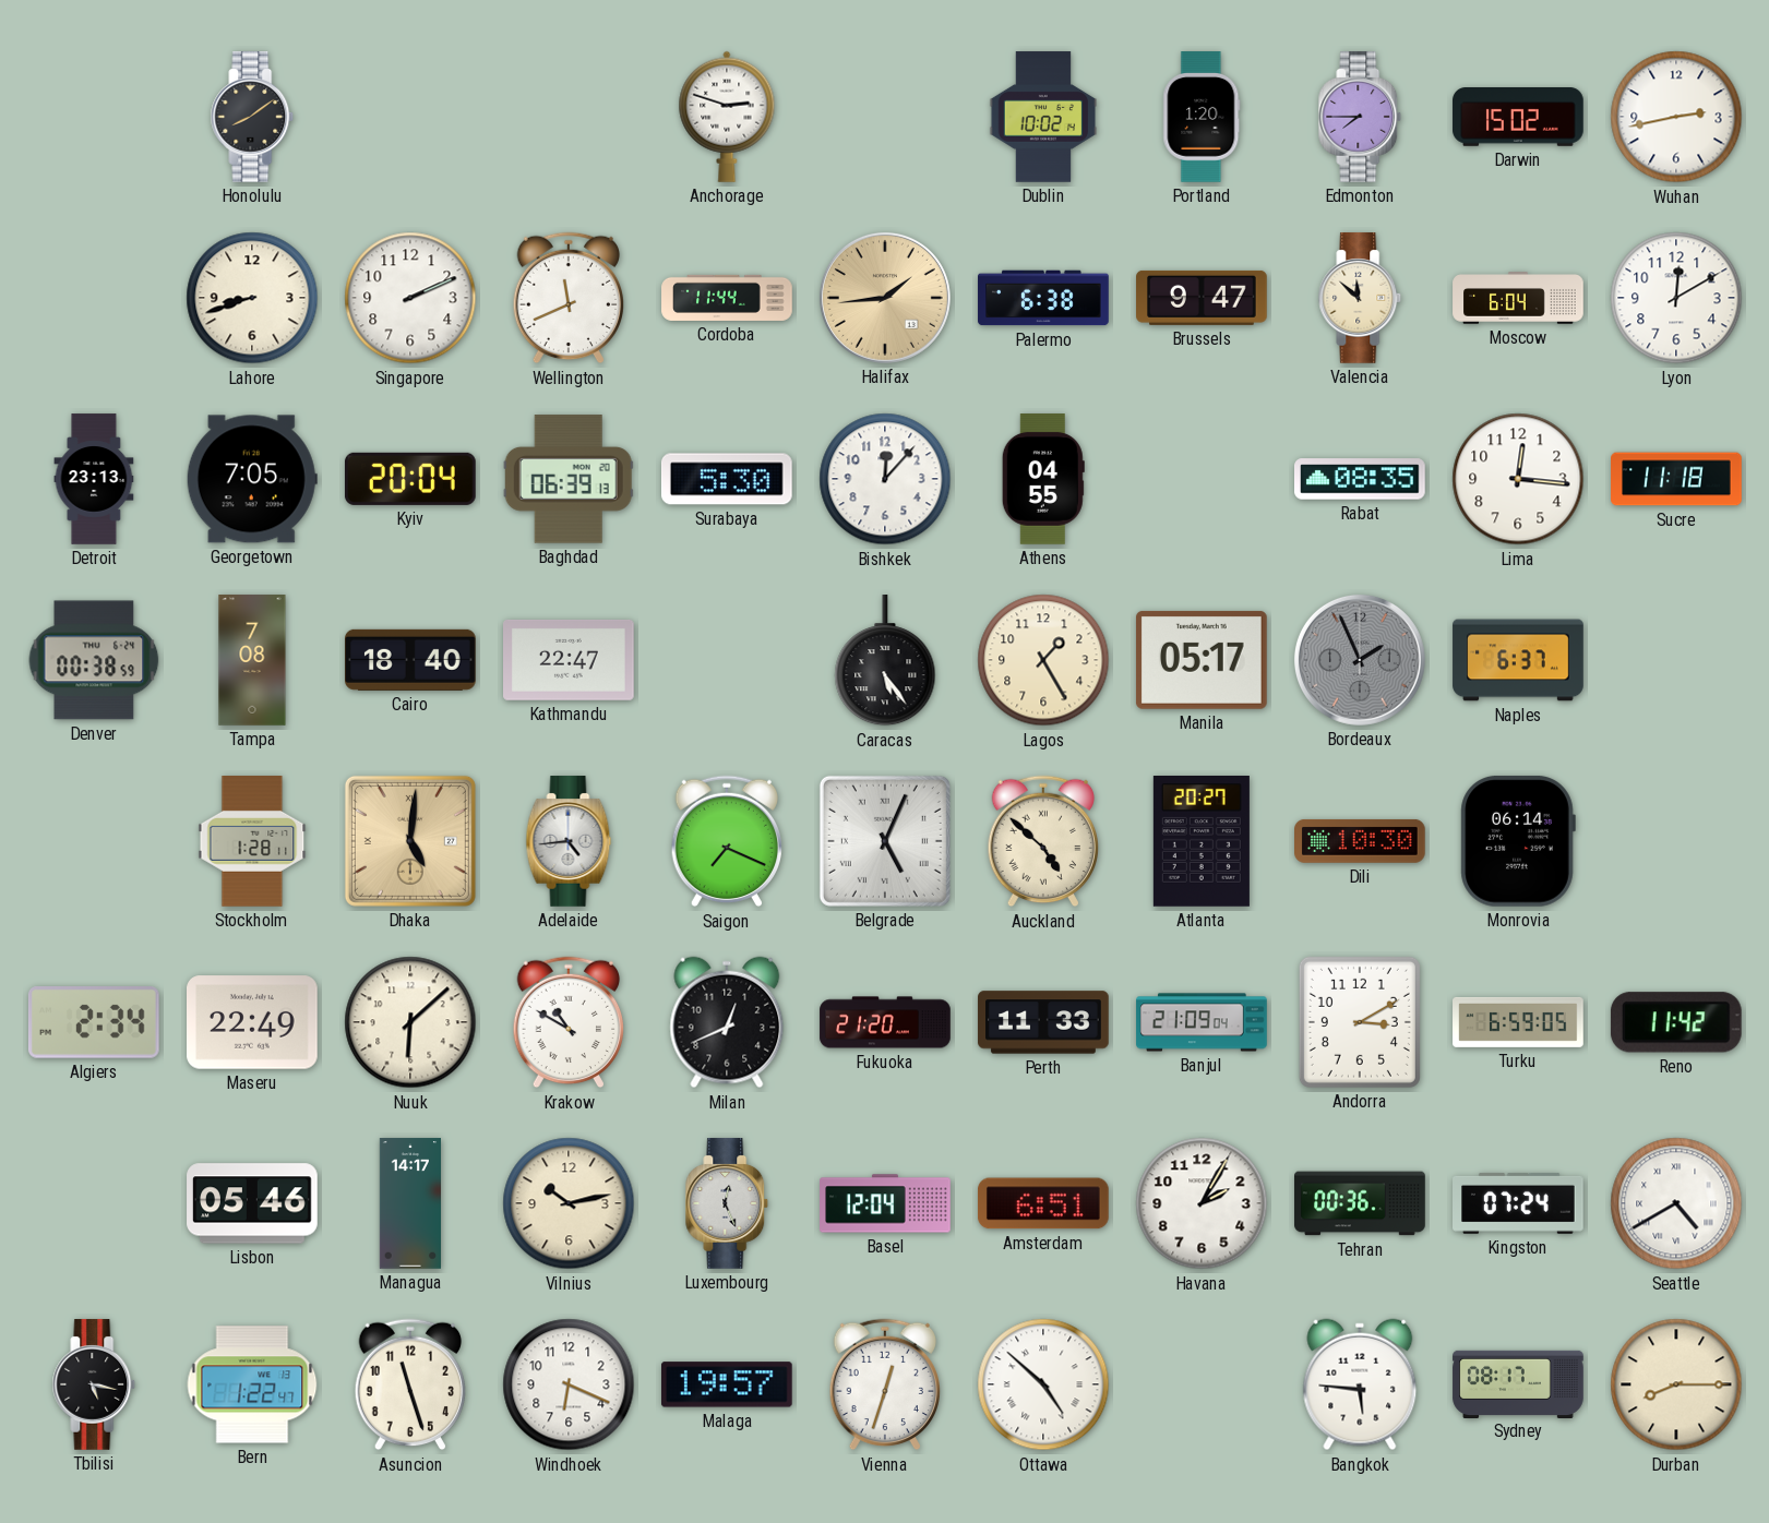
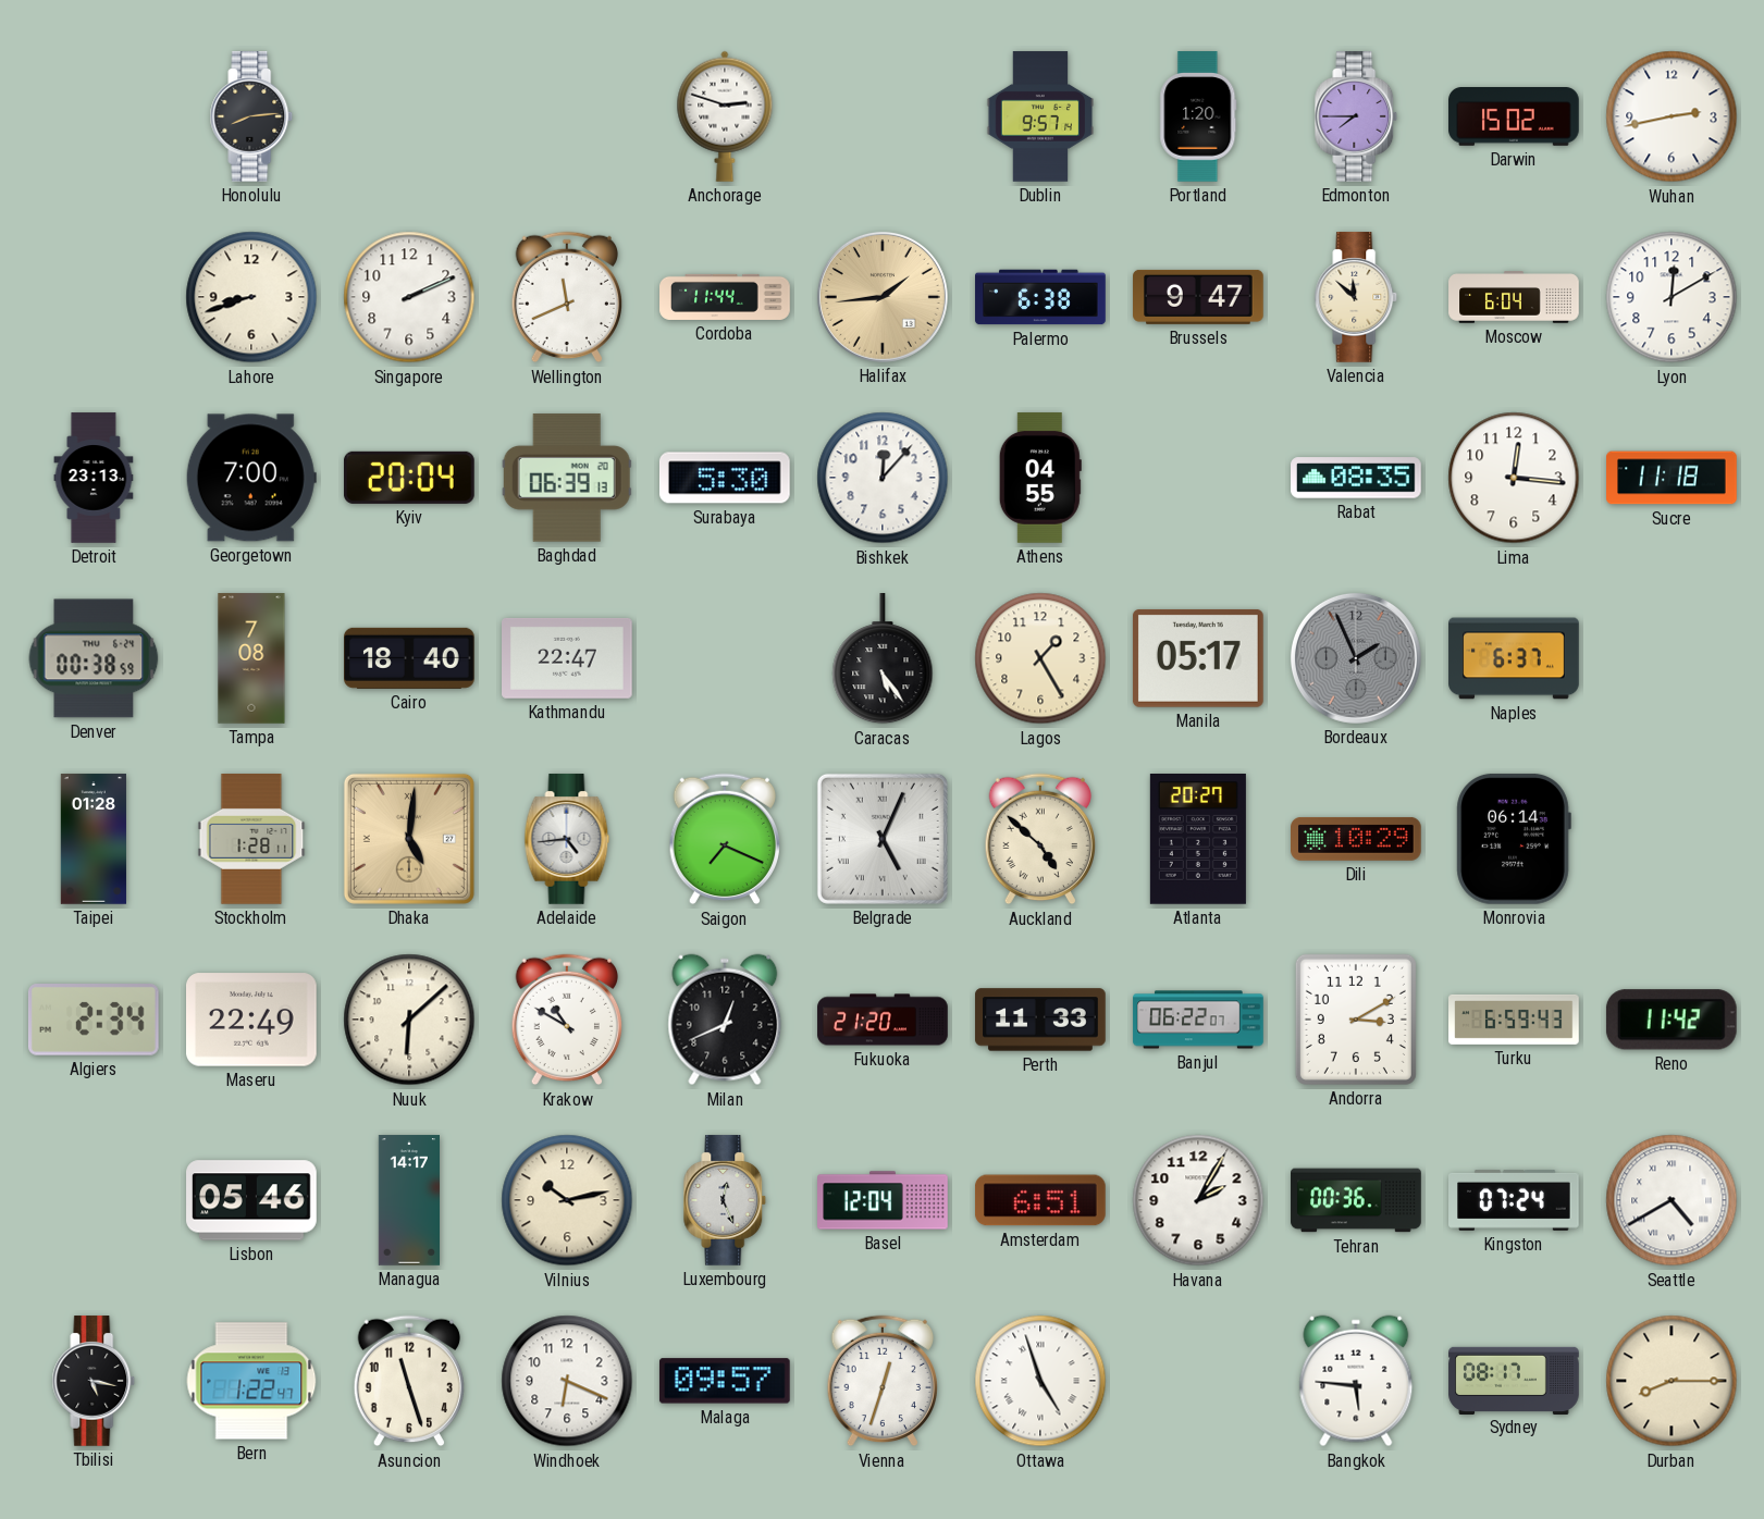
Honolulu: 8:09 -> 8:14 (251, 116)
Dublin: 10:02 -> 9:57 (1040, 116)
Georgetown: 7:05 -> 7:00 (251, 478)
Taipei: none -> 01:28 (94, 839)
Dili: 10:30 -> 10:29 (1357, 839)
Banjul: 21:09 -> 06:22 (1198, 1020)
Turku: 6:59:05 -> 6:59:43 (1514, 1020)
Malaga: 19:57 -> 09:57 (725, 1381)
Ottawa: 4:52 -> 4:57 (1040, 1381)
